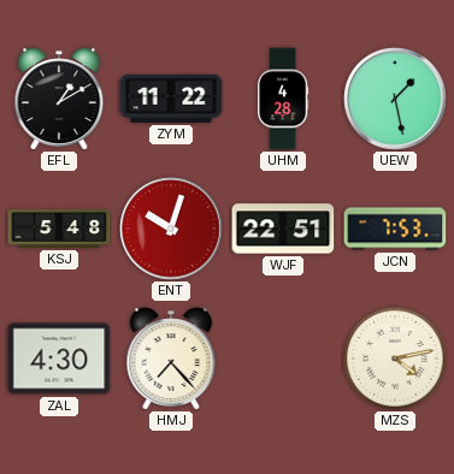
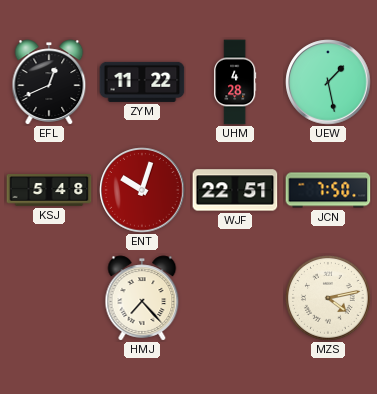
EFL: 1:10 -> 12:41 (49, 82)
JCN: 7:53 -> 7:50 (328, 190)
ZAL: 4:30 -> none (59, 359)
